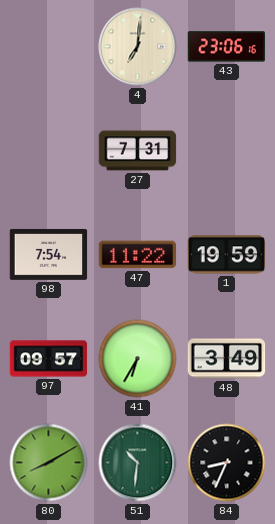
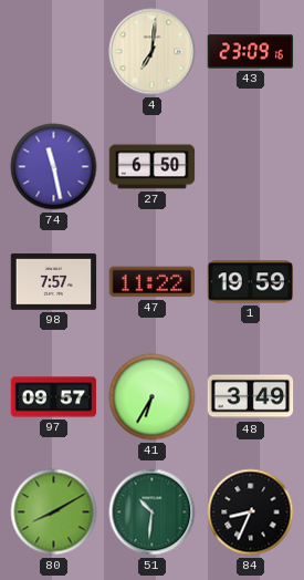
43: 23:06 -> 23:09 (251, 52)
74: none -> 11:28 (54, 167)
27: 7:31 -> 6:50 (153, 167)
98: 7:54 -> 7:57 (54, 282)
